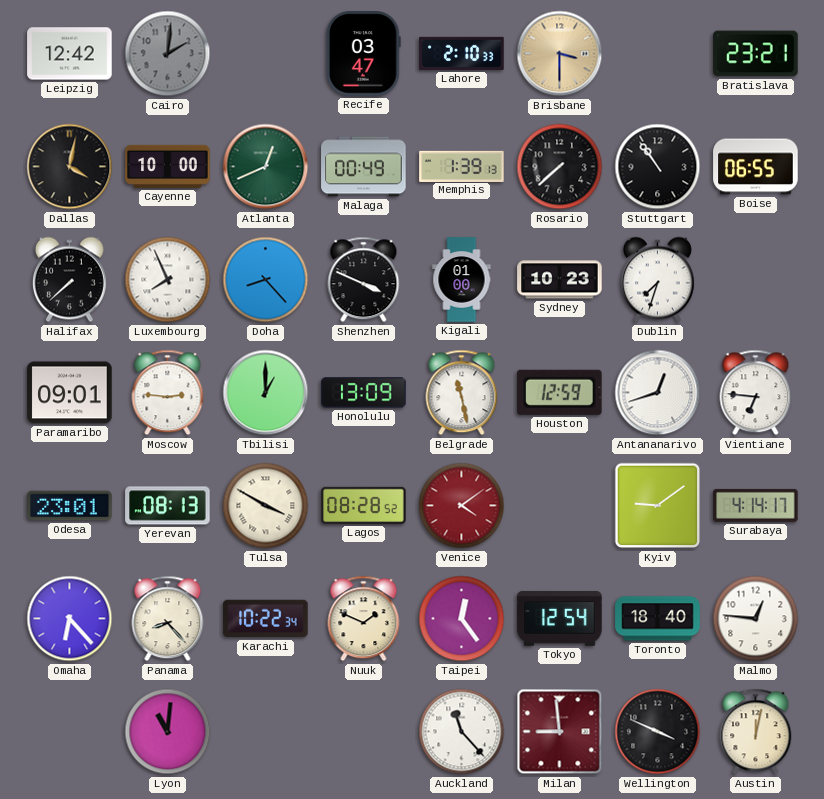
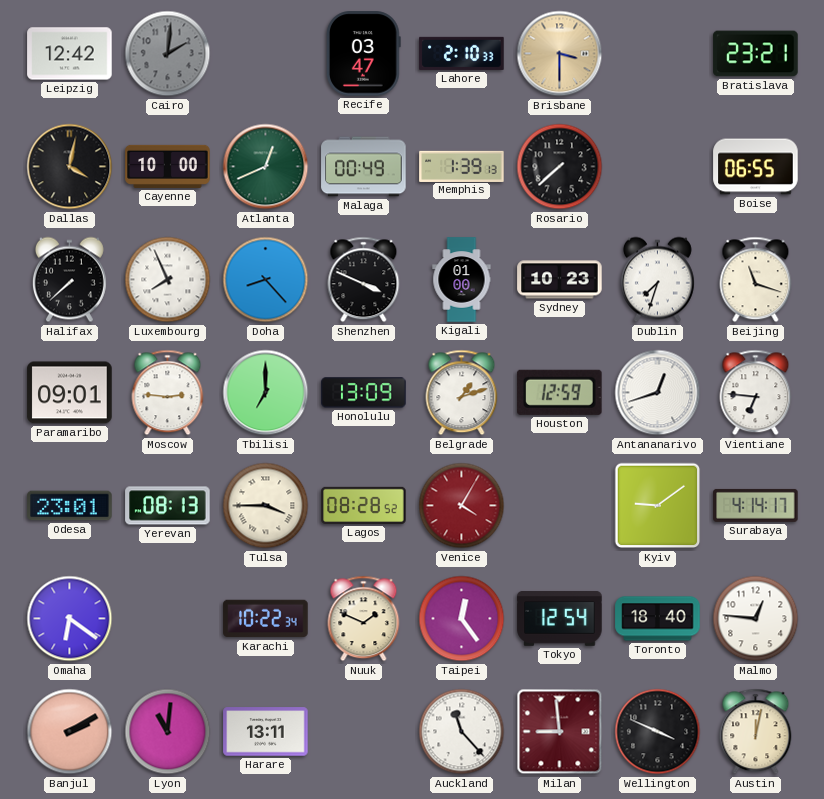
Stuttgart: 10:54 -> none (658, 167)
Beijing: none -> 11:18 (756, 280)
Tbilisi: 1:00 -> 7:00 (266, 393)
Belgrade: 11:28 -> 1:12 (462, 393)
Tulsa: 3:50 -> 3:45 (266, 506)
Venice: 4:09 -> 4:05 (462, 506)
Omaha: 6:23 -> 6:21 (70, 619)
Panama: 8:23 -> none (168, 619)
Banjul: none -> 2:10 (70, 732)
Harare: none -> 13:11 (266, 732)
